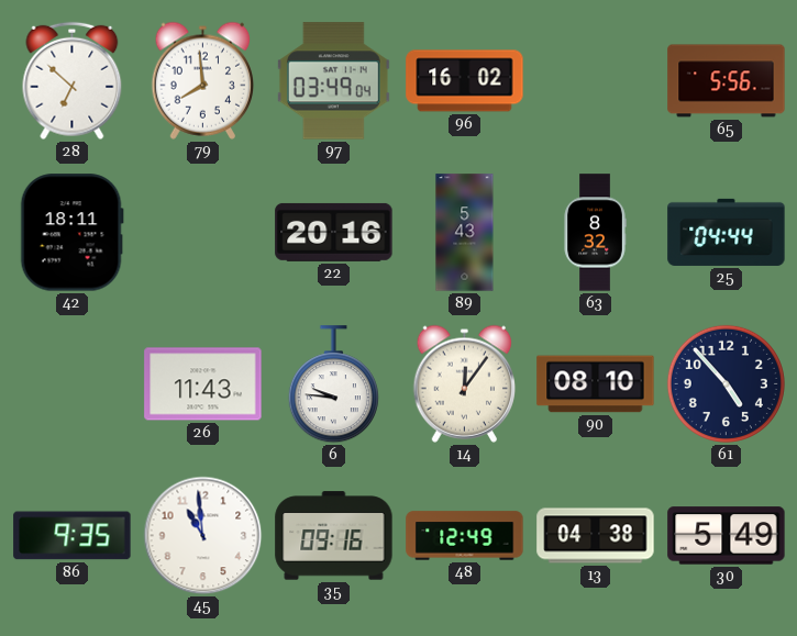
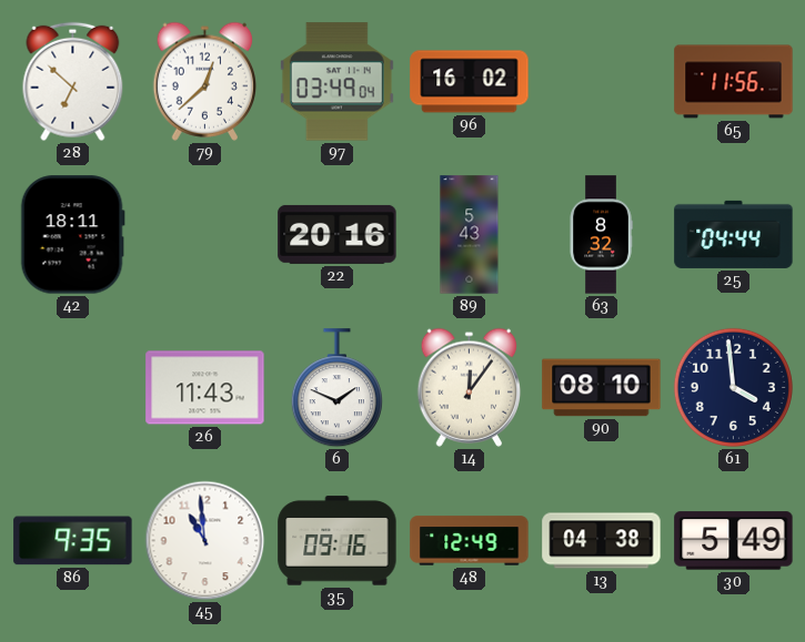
79: 7:59 -> 12:38 (205, 81)
65: 5:56 -> 11:56 (734, 82)
6: 9:46 -> 1:49 (336, 388)
61: 4:53 -> 3:59 (733, 387)
